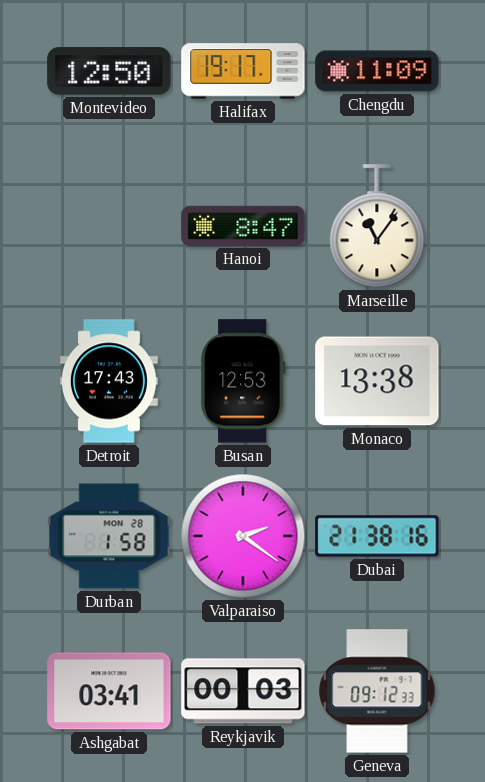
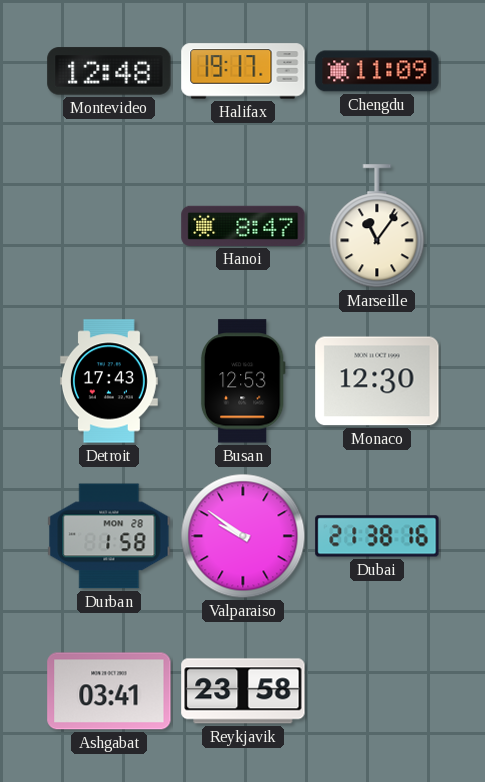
Montevideo: 12:50 -> 12:48 (109, 71)
Monaco: 13:38 -> 12:30 (377, 381)
Valparaiso: 2:21 -> 9:51 (243, 536)
Reykjavik: 00:03 -> 23:58 (243, 691)
Geneva: 09:12 -> none (377, 691)
